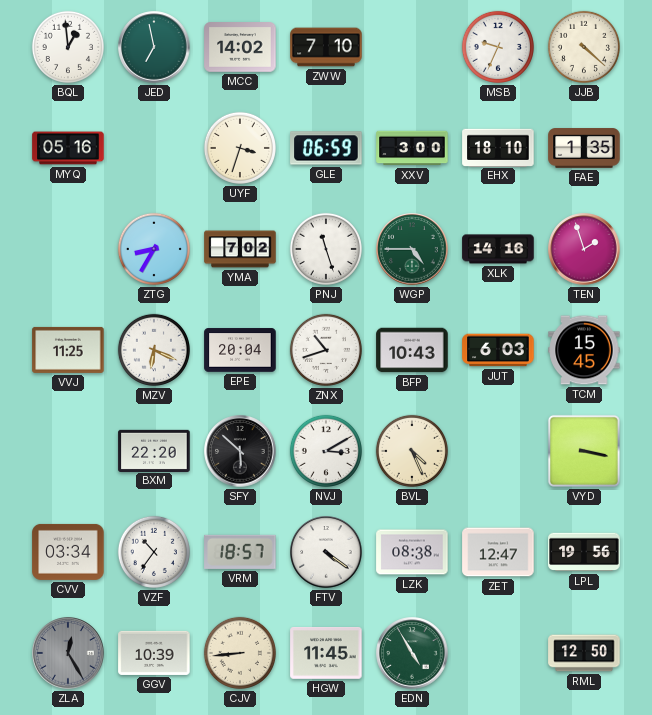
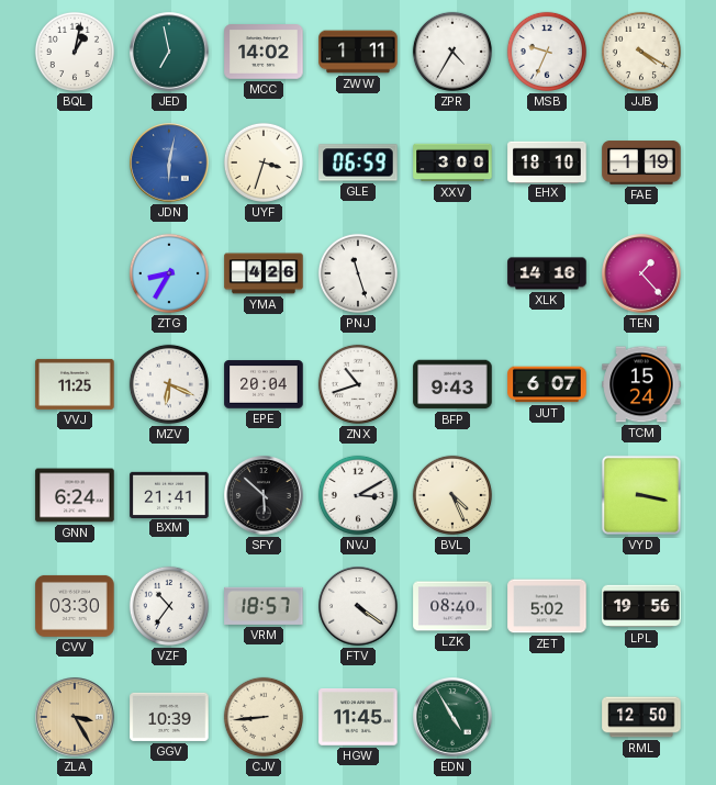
BQL: 12:59 -> 1:02 (75, 52)
ZWW: 7:10 -> 1:11 (358, 52)
ZPR: none -> 4:35 (452, 52)
JJB: 4:22 -> 4:20 (641, 52)
MYQ: 05:16 -> none (68, 148)
JDN: none -> 6:02 (169, 162)
FAE: 1:35 -> 1:19 (641, 162)
YMA: 7:02 -> 4:26 (264, 273)
WGP: 4:45 -> none (412, 249)
TEN: 1:57 -> 1:23 (641, 273)
BFP: 10:43 -> 9:43 (452, 384)
JUT: 6:03 -> 6:07 (547, 384)
TCM: 15:45 -> 15:24 (641, 384)
GNN: none -> 6:24 (75, 495)
BXM: 22:20 -> 21:41 (169, 494)
CVV: 03:34 -> 03:30 (75, 606)
LZK: 08:38 -> 08:40 (452, 606)
ZET: 12:47 -> 5:02 (547, 606)
ZLA: 12:25 -> 3:25 (75, 717)
ZLA dial: grey -> champagne (75, 717)
